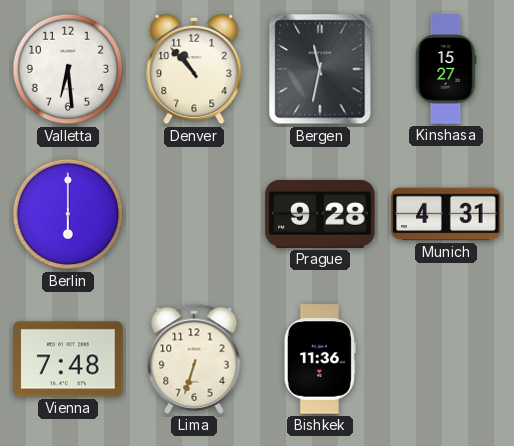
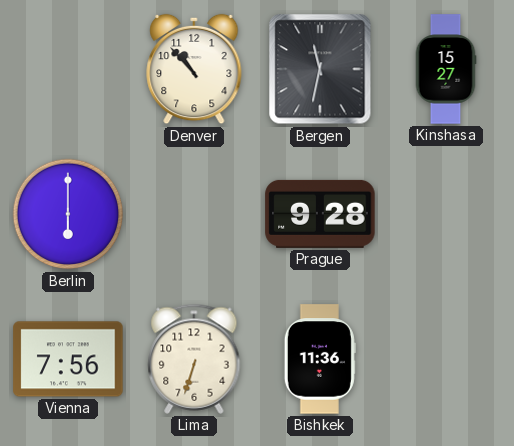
Valletta: 6:29 -> none (68, 69)
Munich: 4:31 -> none (446, 214)
Vienna: 7:48 -> 7:56 (68, 359)
